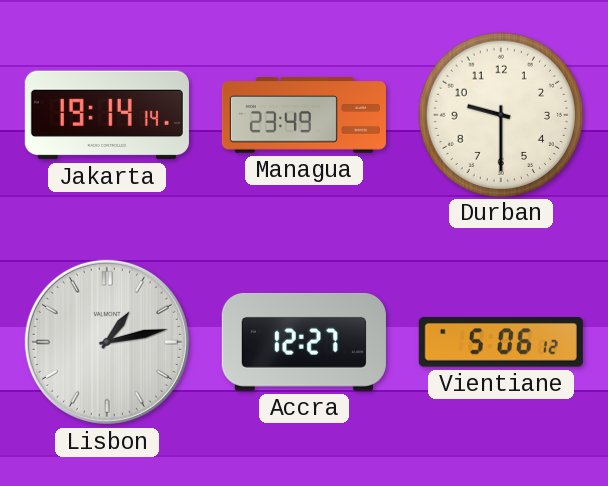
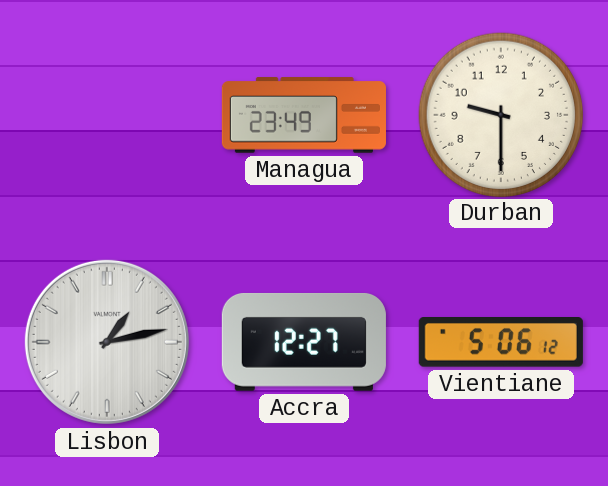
Jakarta: 19:14 -> none (107, 115)
